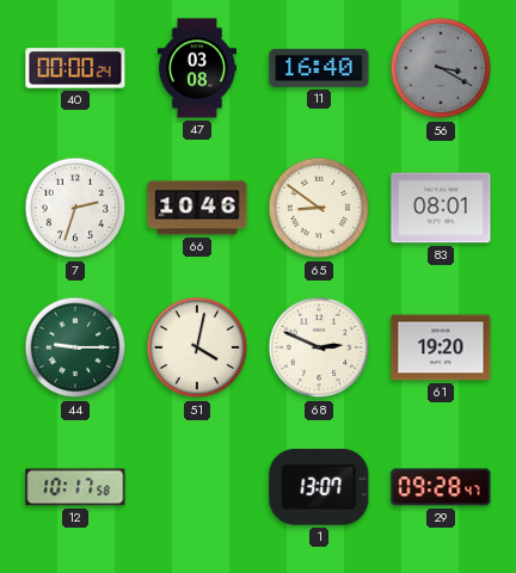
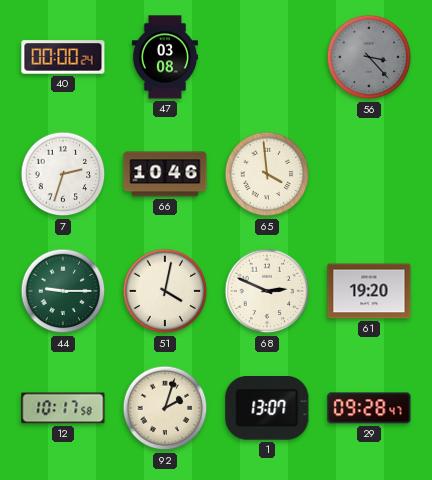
11: 16:40 -> none (319, 68)
56: 3:20 -> 3:23 (369, 57)
65: 8:51 -> 3:59 (267, 174)
83: 08:01 -> none (441, 208)
92: none -> 2:03 (165, 408)
